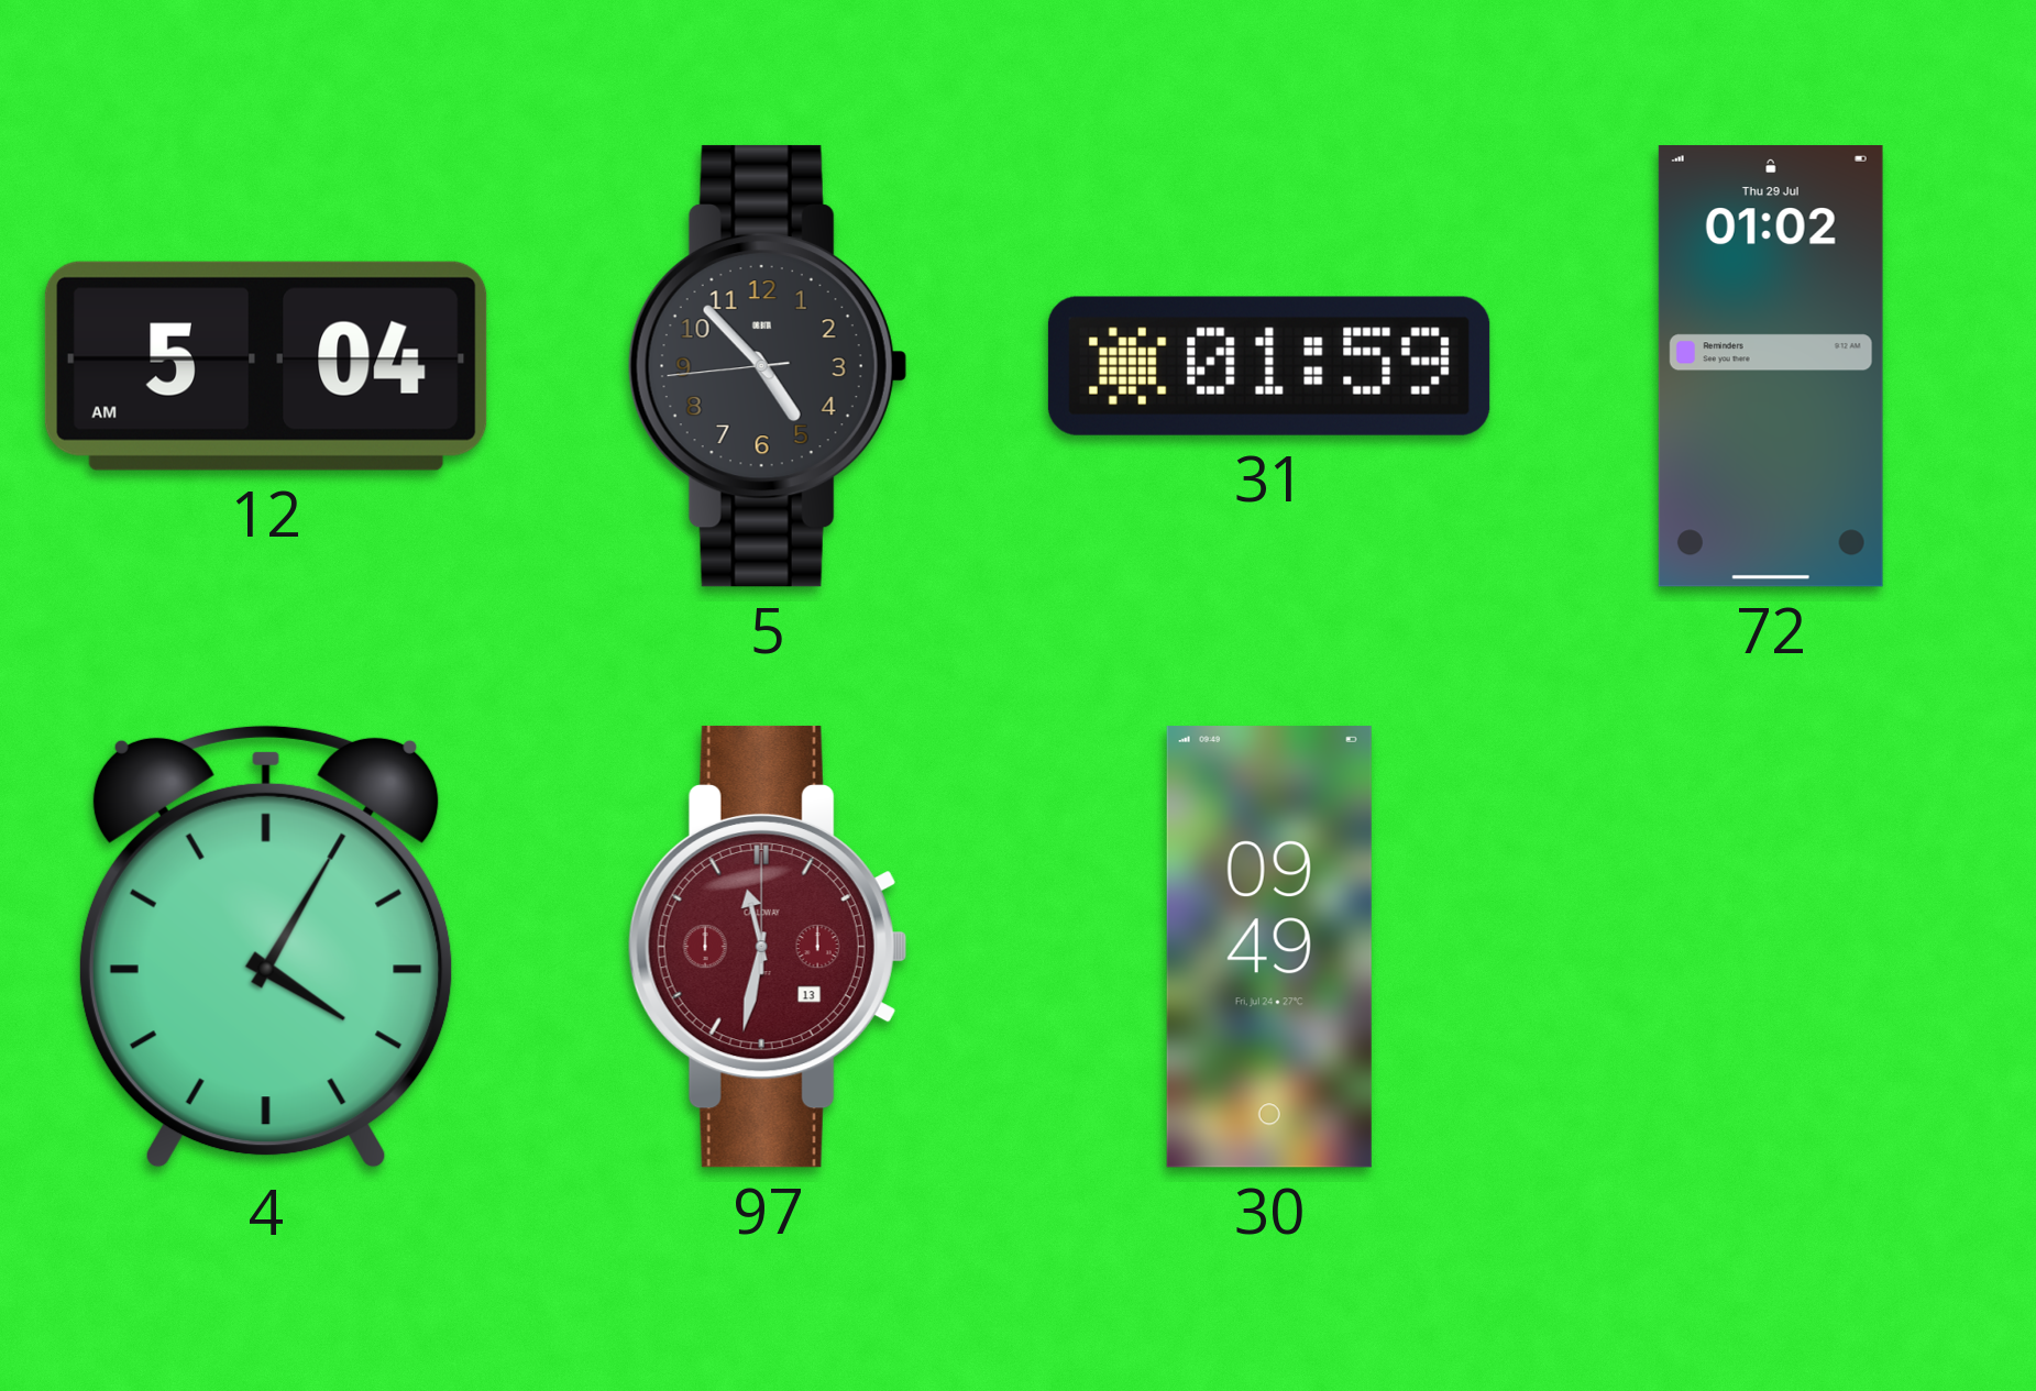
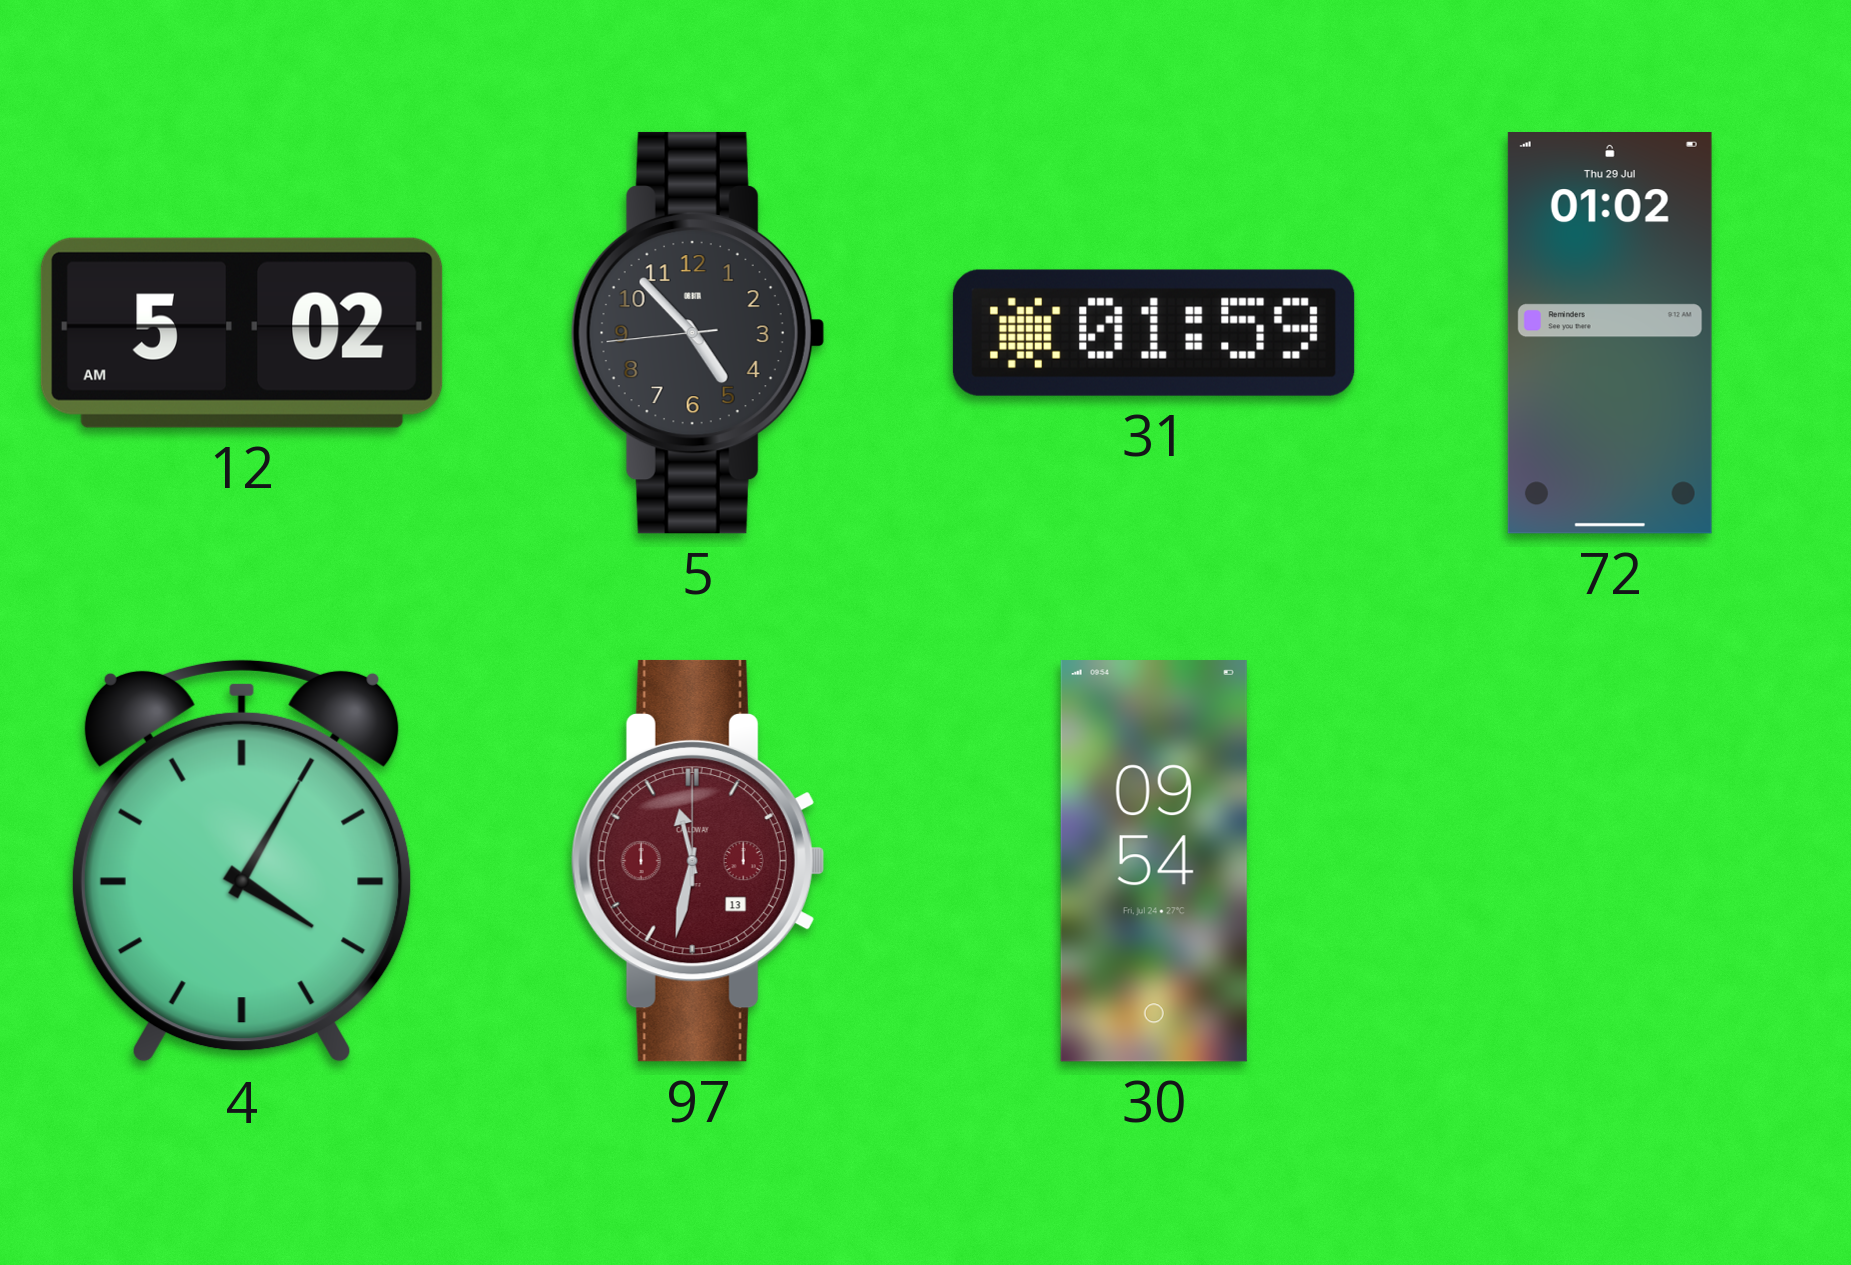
12: 5:04 -> 5:02 (242, 333)
30: 09:49 -> 09:54 (1154, 861)
